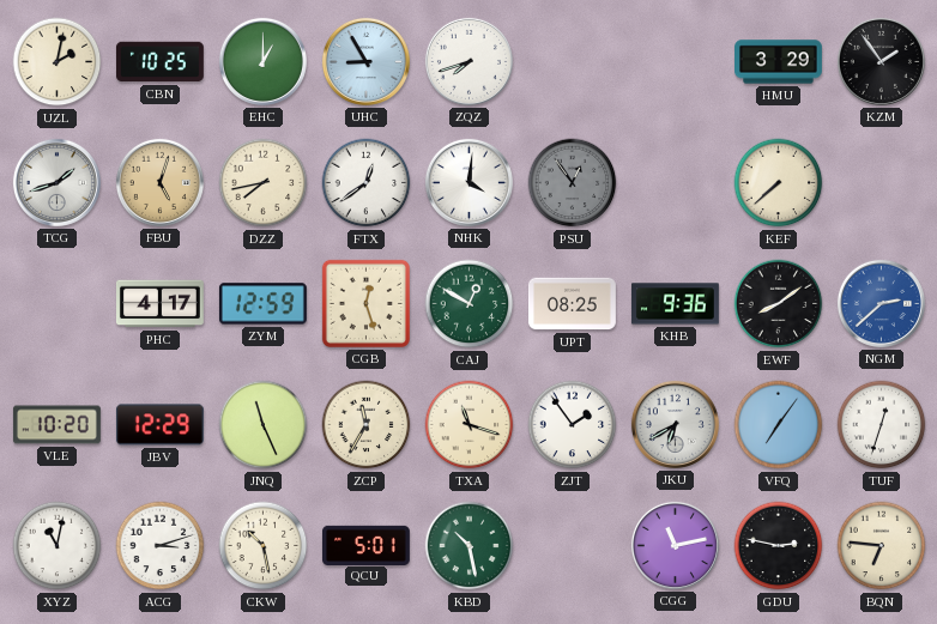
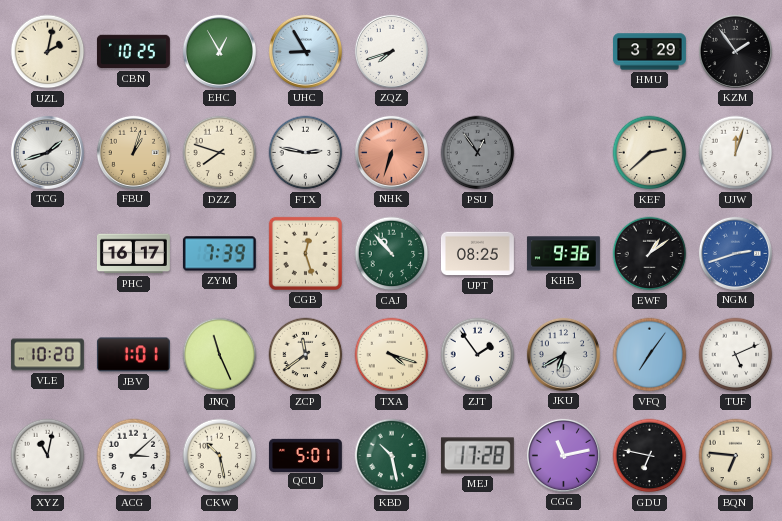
EHC: 1:00 -> 12:55 (219, 51)
FBU: 5:03 -> 1:03 (133, 152)
DZZ: 7:43 -> 7:48 (220, 153)
FTX: 12:39 -> 2:47 (306, 153)
NHK: 4:01 -> 6:33 (391, 152)
NHK dial: white -> salmon (391, 152)
KEF: 7:38 -> 2:38 (650, 153)
UJW: none -> 12:03 (736, 153)
PHC: 4:17 -> 16:17 (133, 254)
ZYM: 12:59 -> 7:39 (219, 254)
CAJ: 12:50 -> 10:53 (392, 254)
EWF: 8:09 -> 1:09 (650, 254)
NGM: 2:38 -> 2:42 (735, 253)
JBV: 12:29 -> 1:01 (133, 355)
ZCP: 11:35 -> 11:39 (306, 355)
TXA: 11:18 -> 4:18 (392, 355)
TUF: 12:33 -> 5:11 (736, 355)
ACG: 3:12 -> 3:08 (134, 456)
MEJ: none -> 17:28 (477, 456)
GDU: 2:47 -> 6:47 (650, 456)
